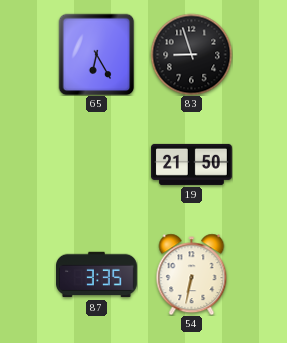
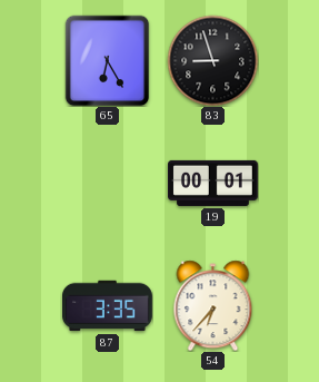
19: 21:50 -> 00:01 (213, 183)
54: 6:32 -> 6:37 (213, 305)
